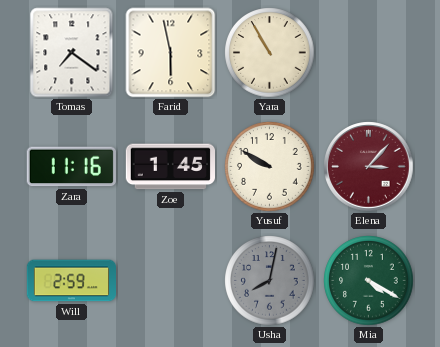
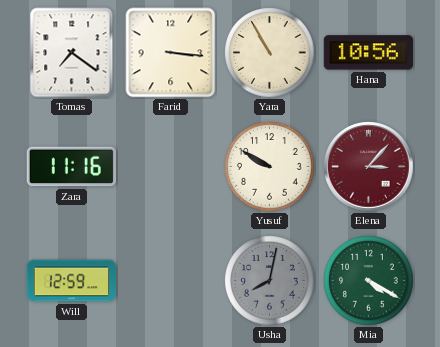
Farid: 5:58 -> 3:16 (171, 53)
Hana: none -> 10:56 (368, 53)
Zoe: 1:45 -> none (170, 167)
Will: 2:59 -> 12:59 (71, 281)
